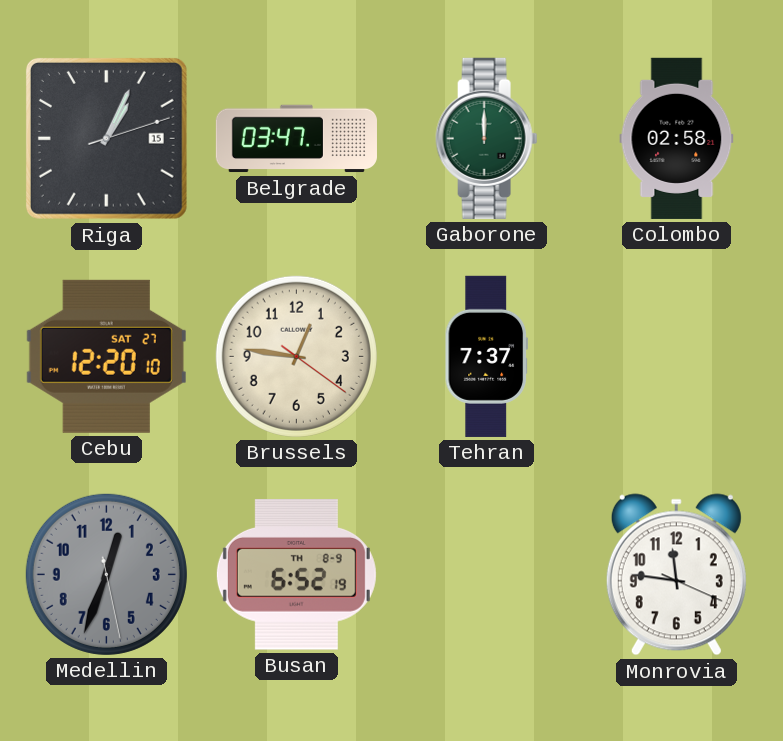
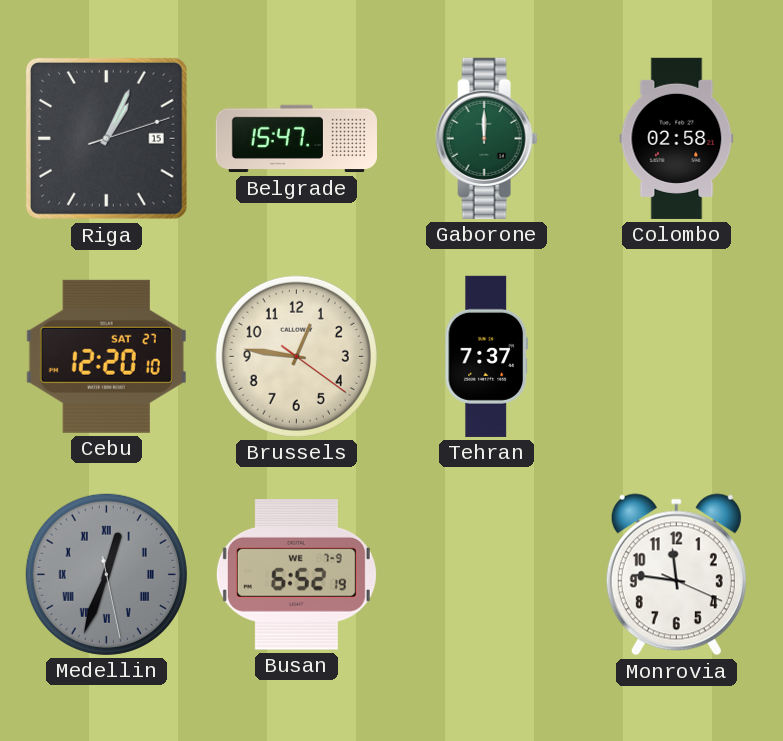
Belgrade: 03:47 -> 15:47 (296, 139)
Medellin numerals: Arabic -> Roman (106, 574)
Busan date: TH 8-9 -> WE 7-9 (296, 575)
